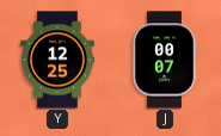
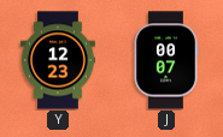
Y: 12:25 -> 12:23 (59, 60)
